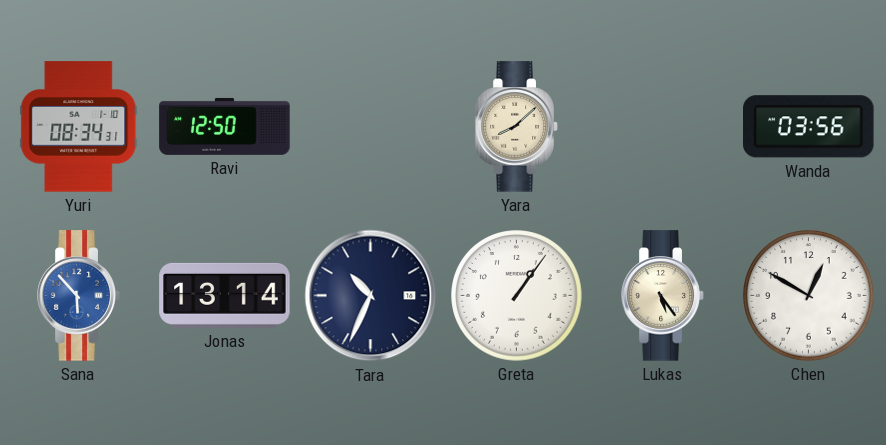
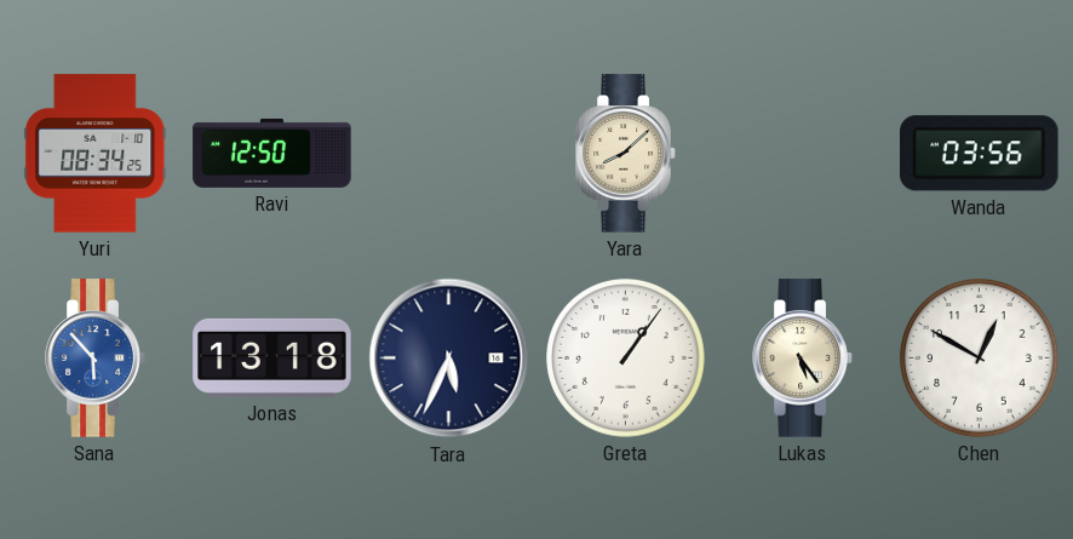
Yuri: 08:34:31 -> 08:34:25 (96, 154)
Jonas: 13:14 -> 13:18 (272, 357)
Tara: 10:34 -> 5:34 (449, 359)
